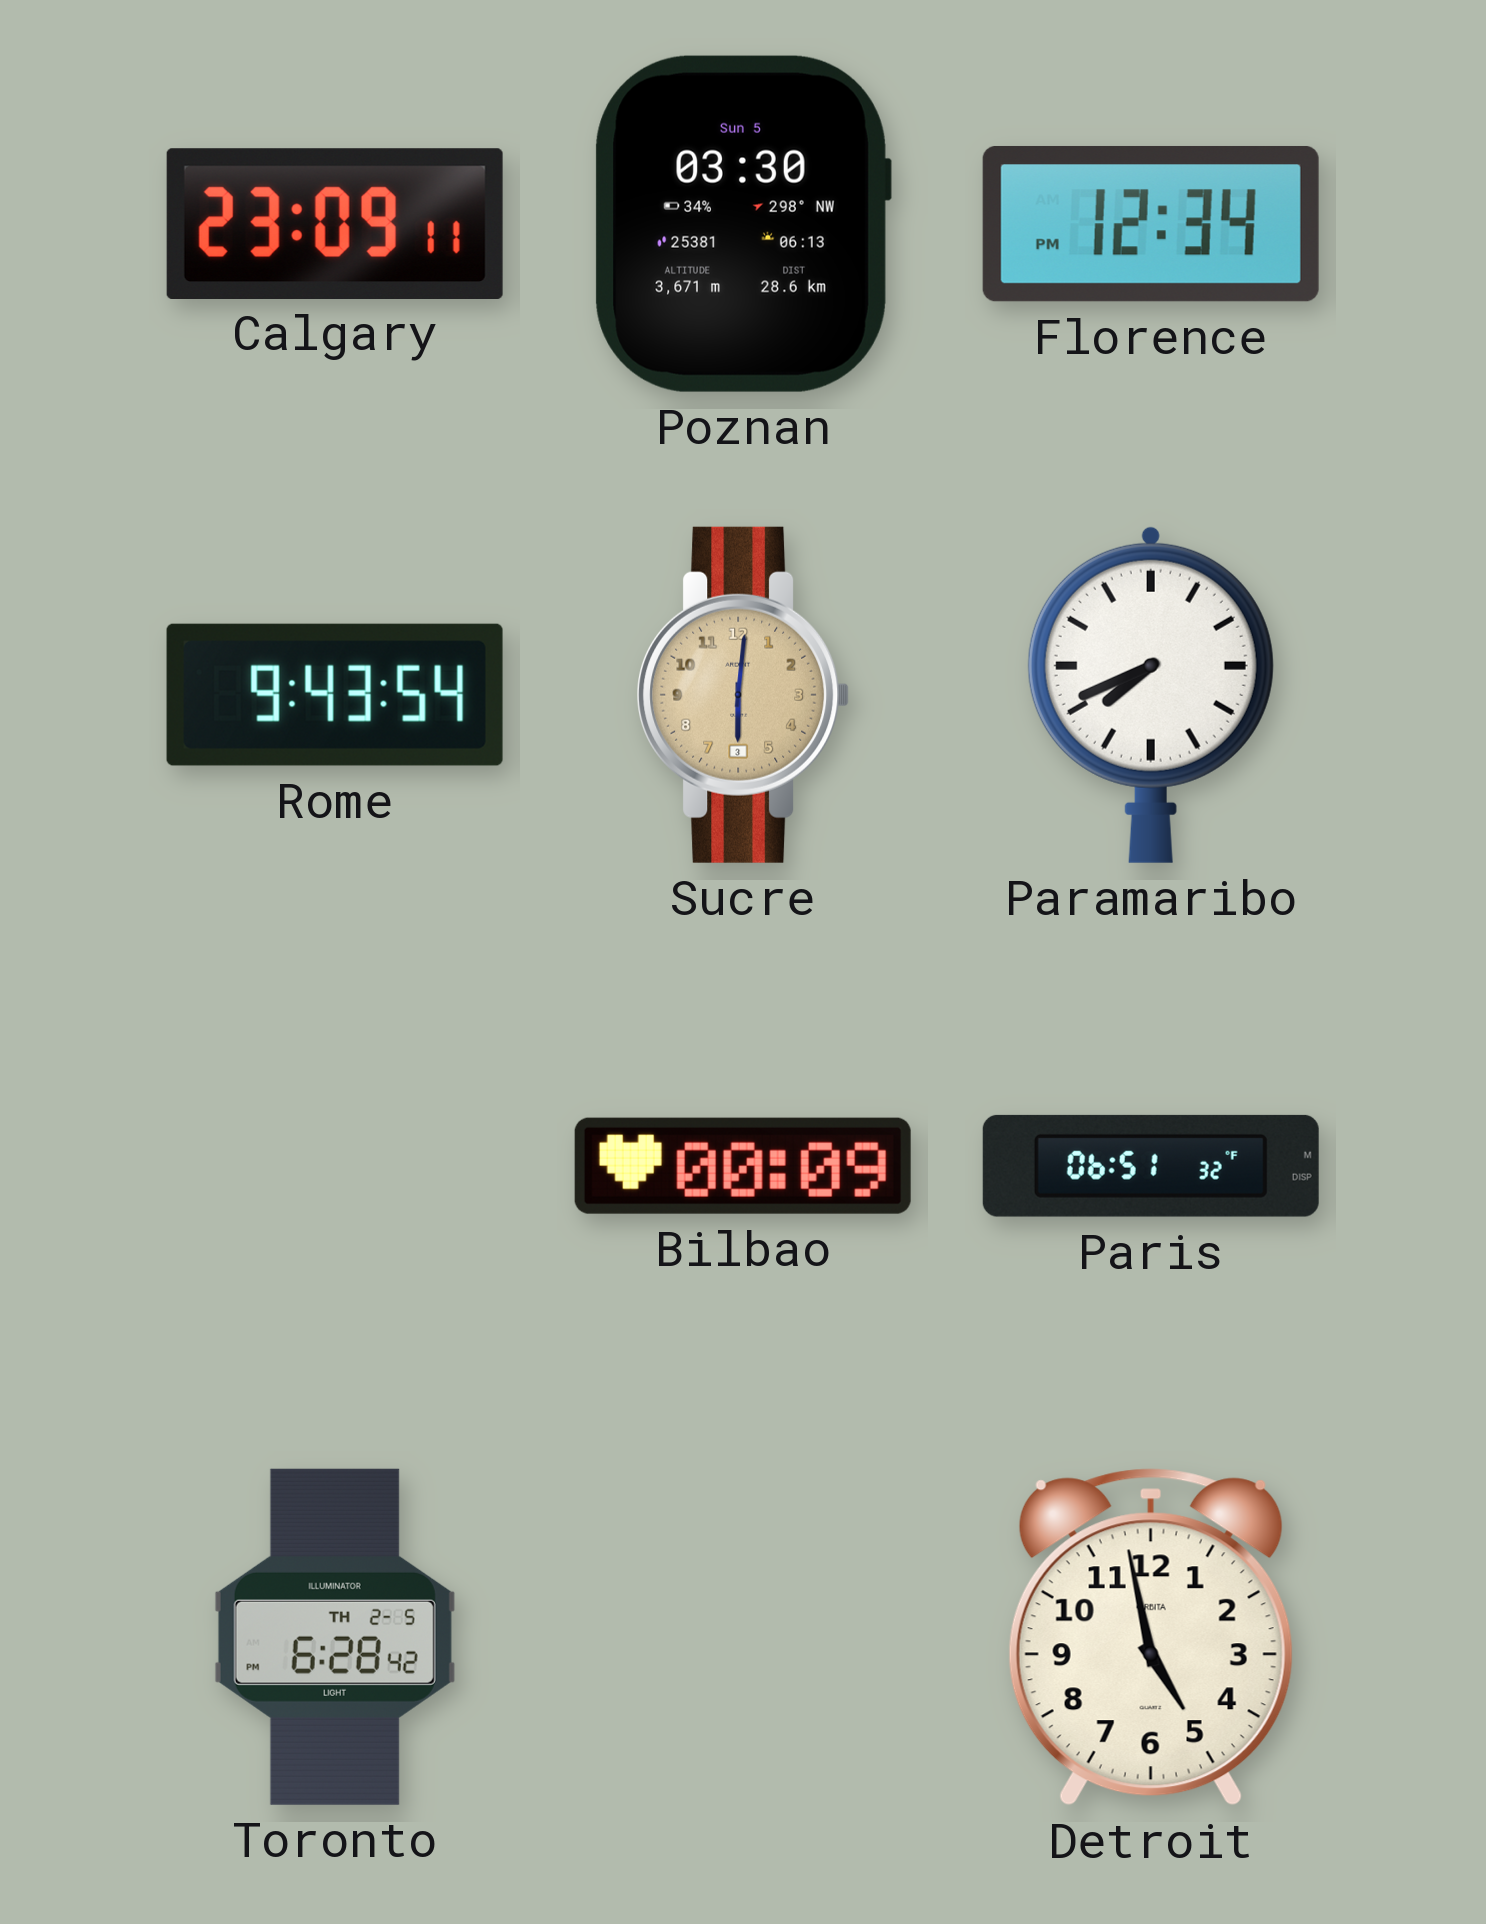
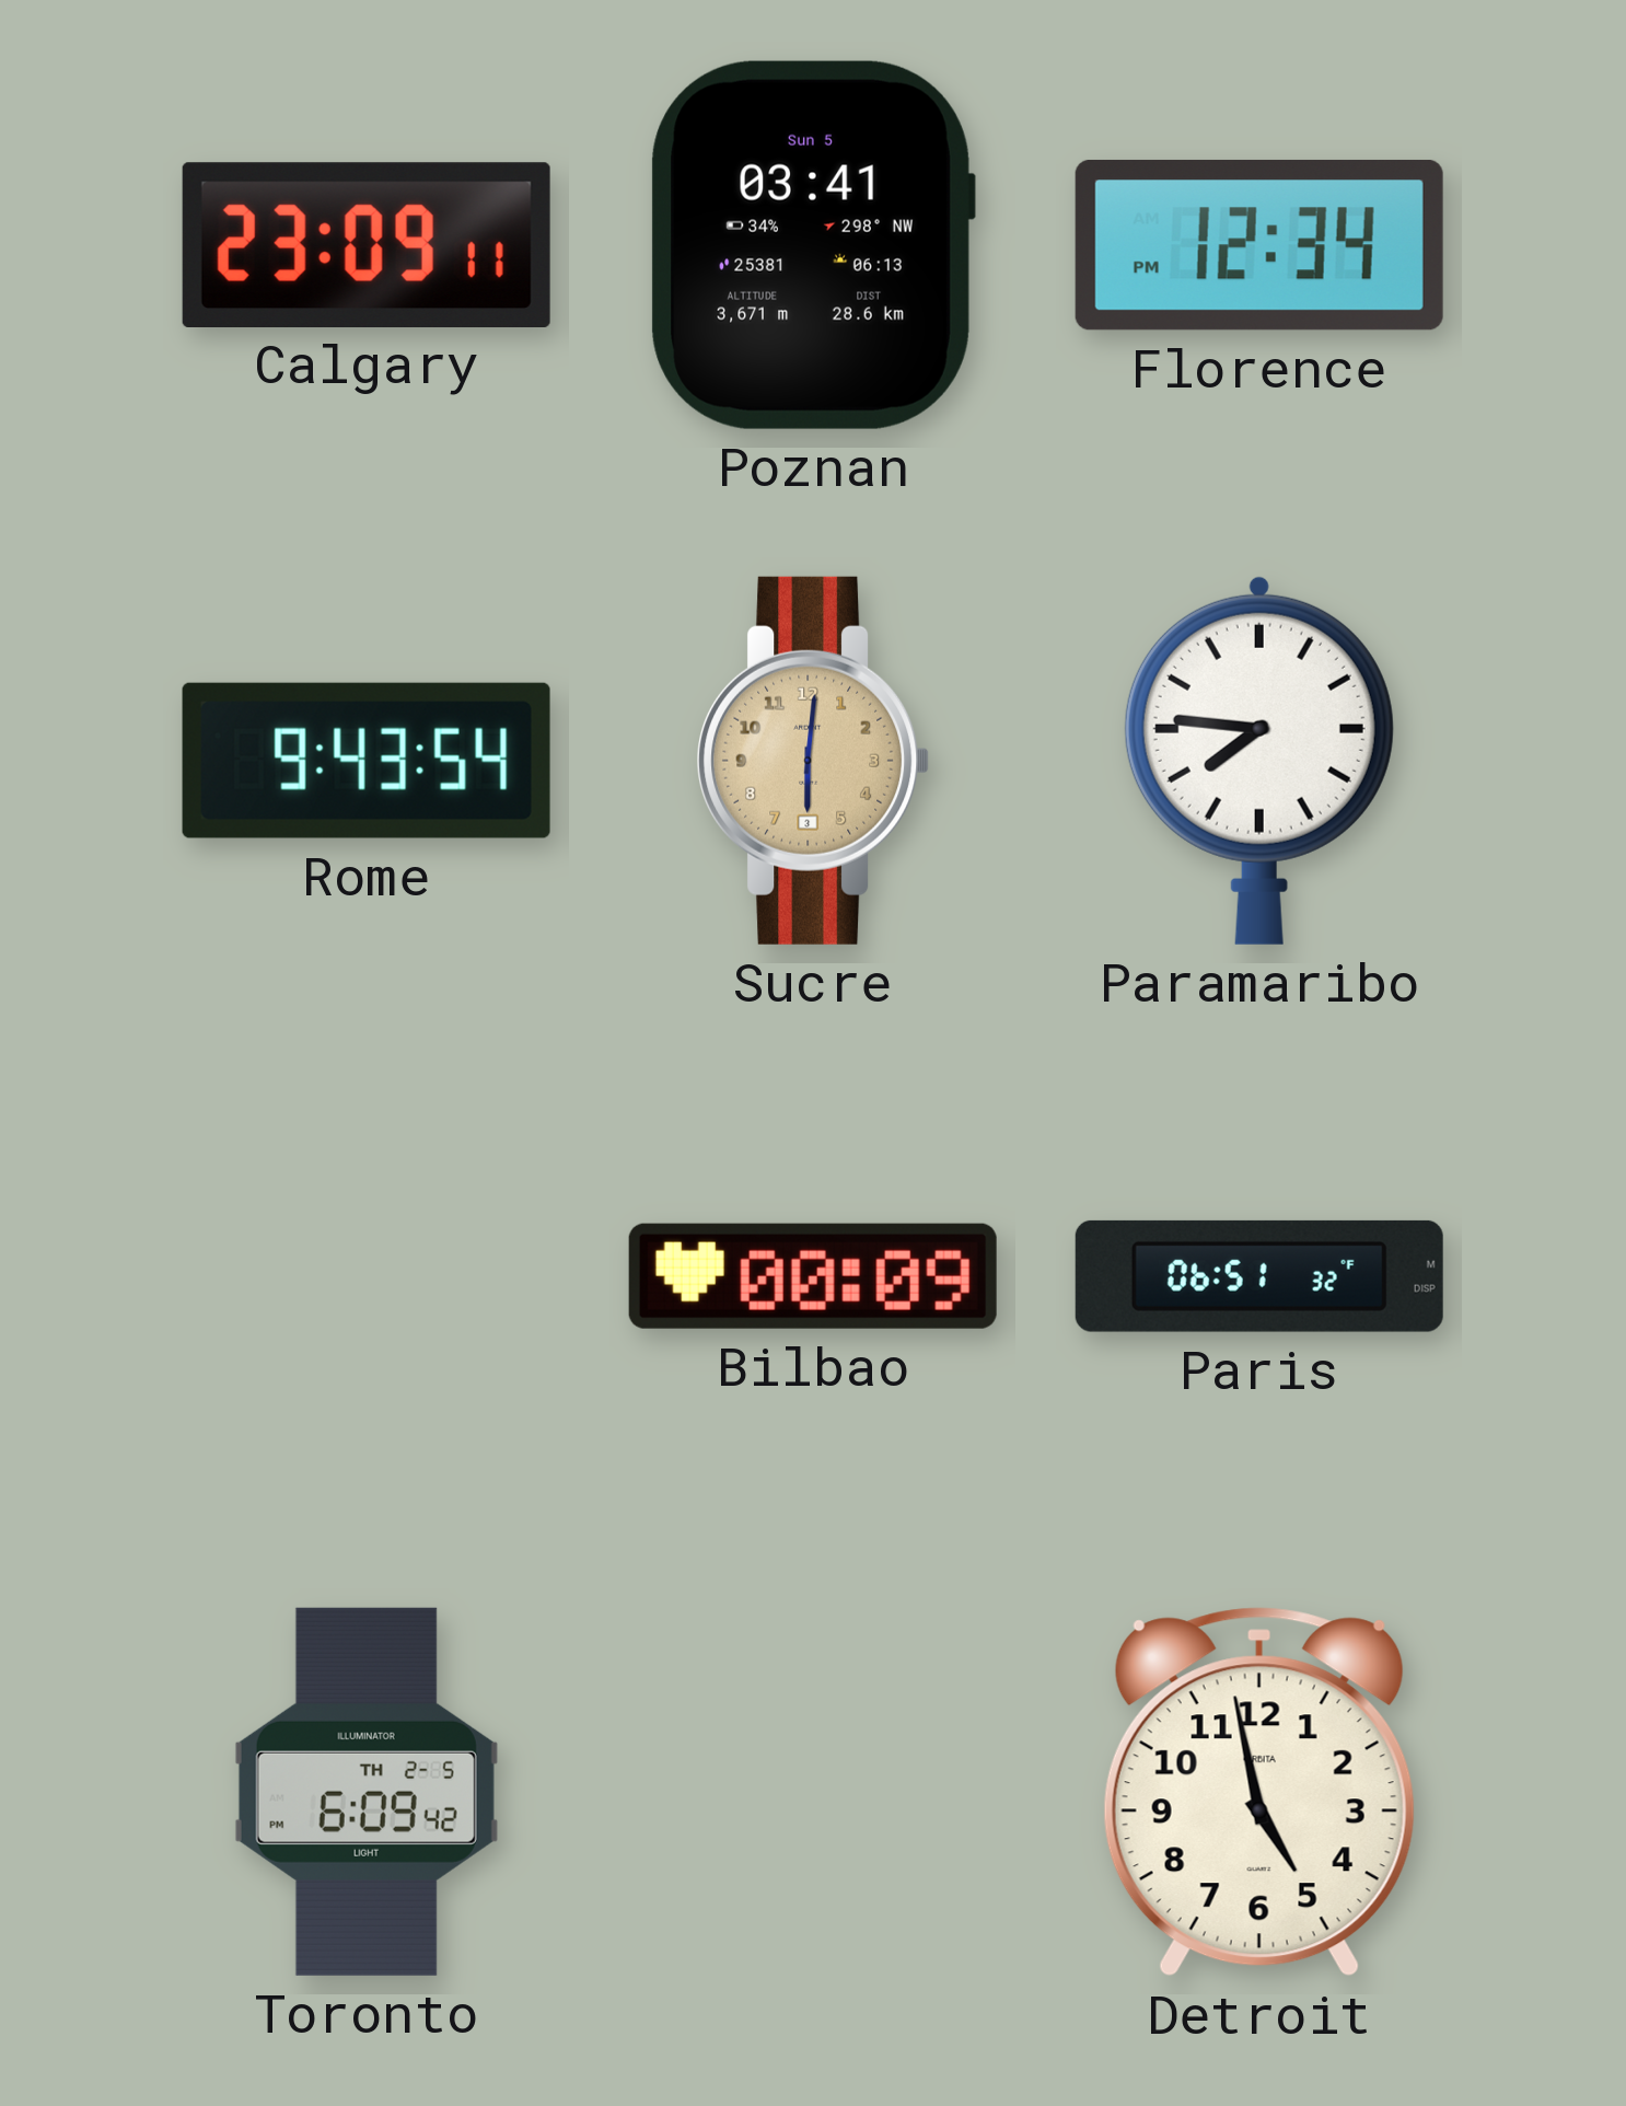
Poznan: 03:30 -> 03:41 (813, 245)
Paramaribo: 7:41 -> 7:46 (1259, 760)
Toronto: 6:28 -> 6:09 (367, 1792)
